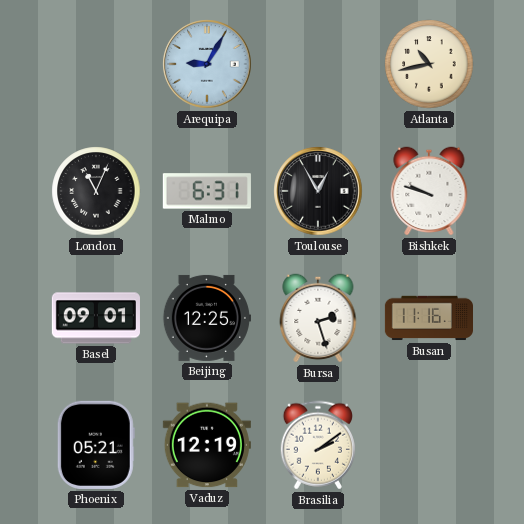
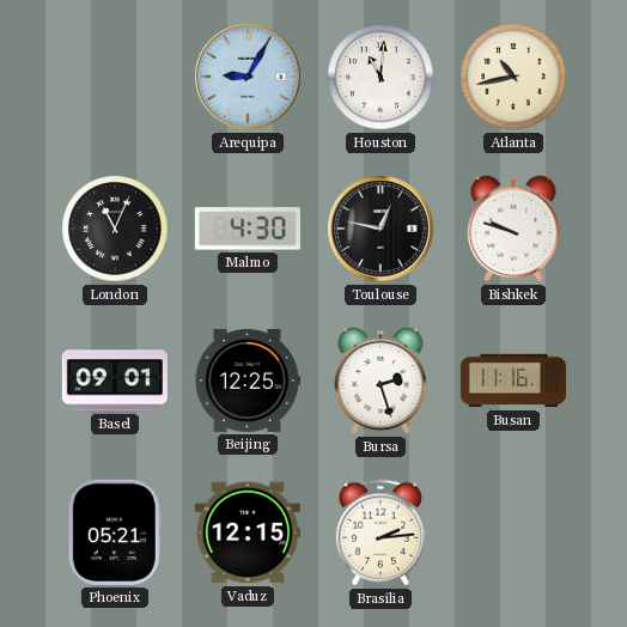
Houston: none -> 11:01 (381, 77)
Malmo: 6:31 -> 4:30 (248, 229)
Toulouse: 12:55 -> 12:47 (381, 229)
Vaduz: 12:19 -> 12:15 (248, 532)
Brasilia: 2:09 -> 2:14 (381, 532)
